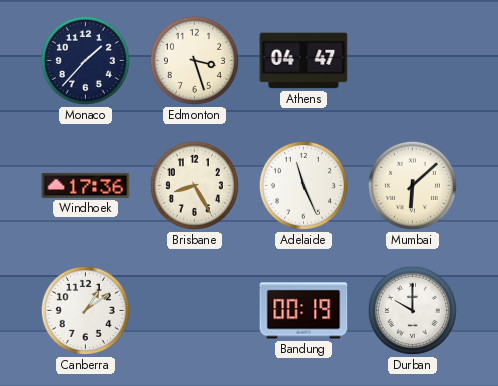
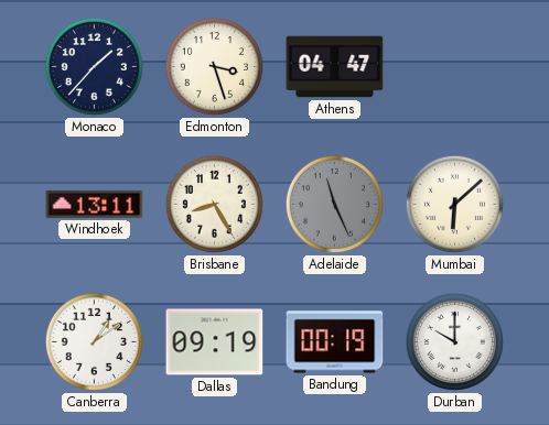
Windhoek: 17:36 -> 13:11 (95, 204)
Adelaide dial: white -> grey (334, 204)
Dallas: none -> 09:19 (215, 342)
